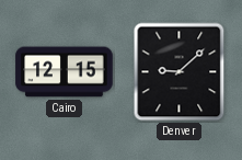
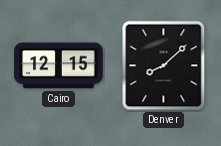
Denver: 9:08 -> 8:08 (164, 66)
